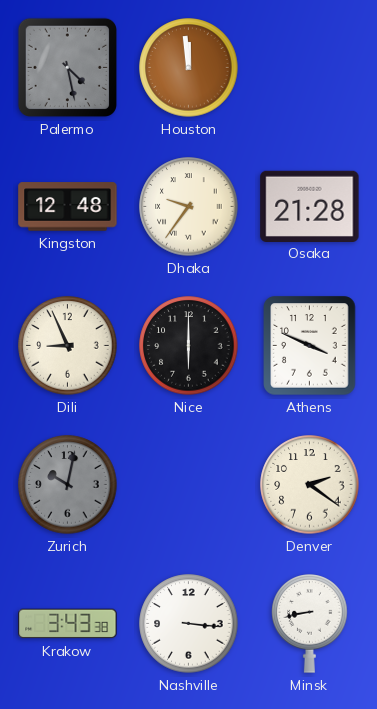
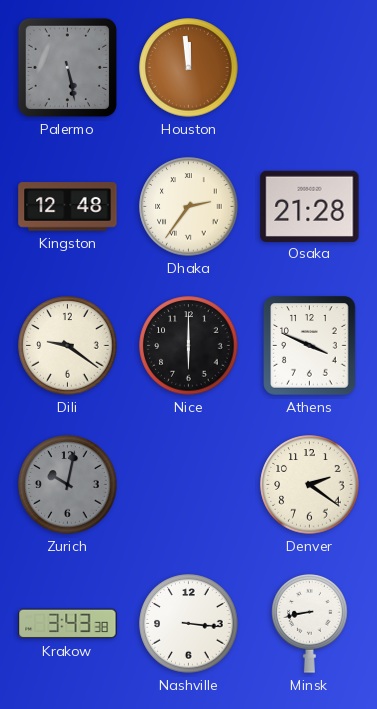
Palermo: 4:28 -> 5:28 (67, 67)
Dhaka: 9:36 -> 2:36 (189, 207)
Dili: 8:56 -> 9:21 (68, 346)
